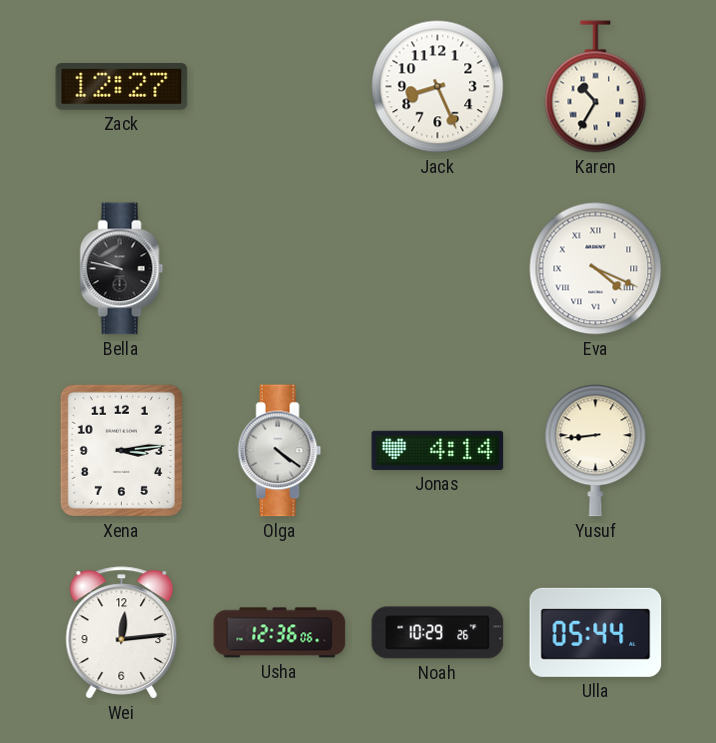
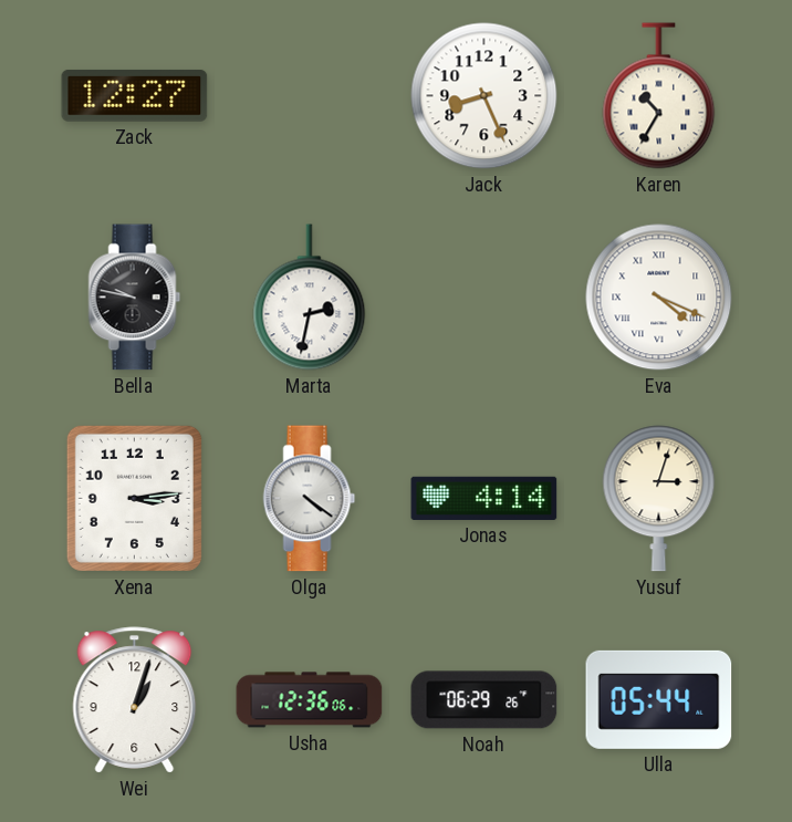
Marta: none -> 2:32 (310, 298)
Yusuf: 8:44 -> 3:03 (659, 499)
Wei: 12:14 -> 1:03 (135, 700)
Noah: 10:29 -> 06:29 (484, 700)
